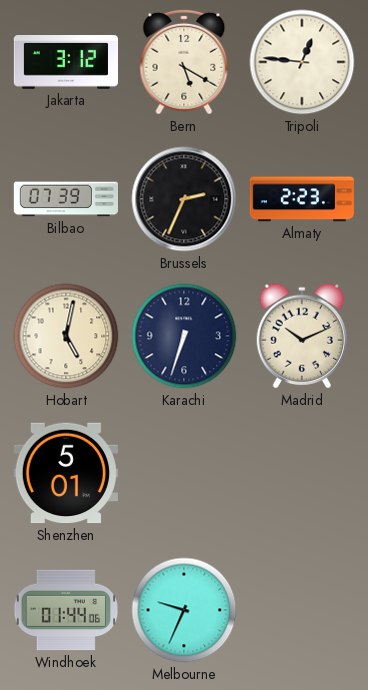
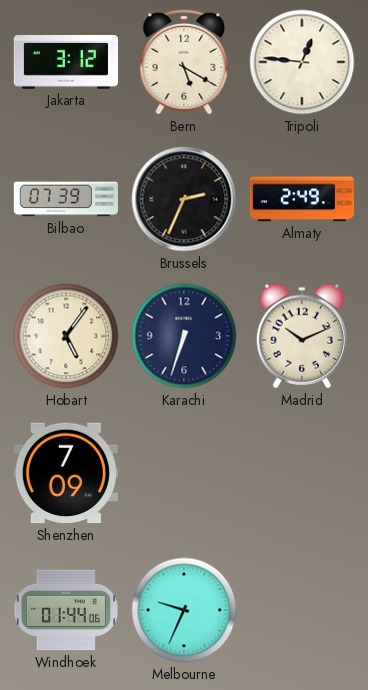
Almaty: 2:23 -> 2:49 (301, 199)
Hobart: 5:02 -> 5:06 (66, 336)
Shenzhen: 5:01 -> 7:09 (66, 473)
